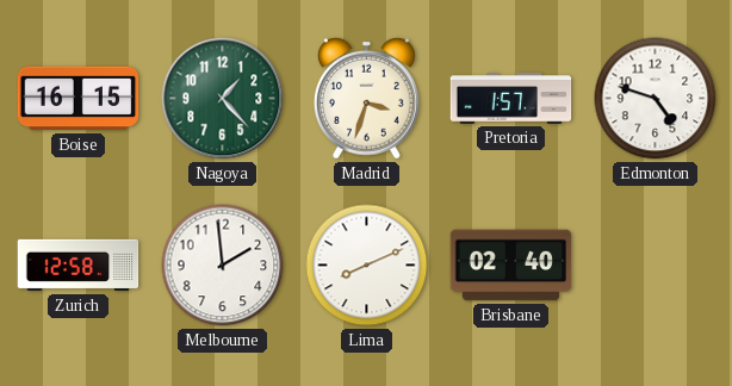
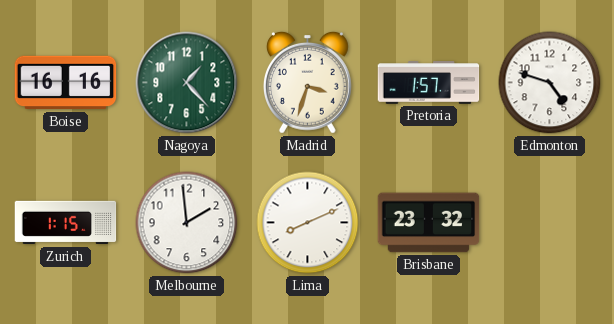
Boise: 16:15 -> 16:16 (66, 83)
Zurich: 12:58 -> 1:15 (66, 223)
Brisbane: 02:40 -> 23:32 (429, 223)
